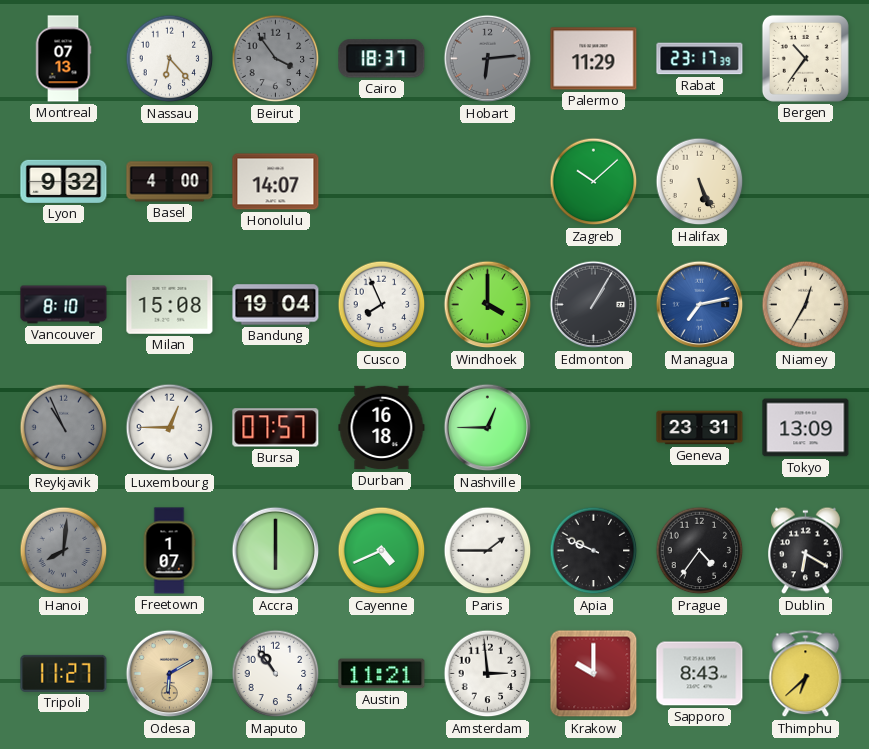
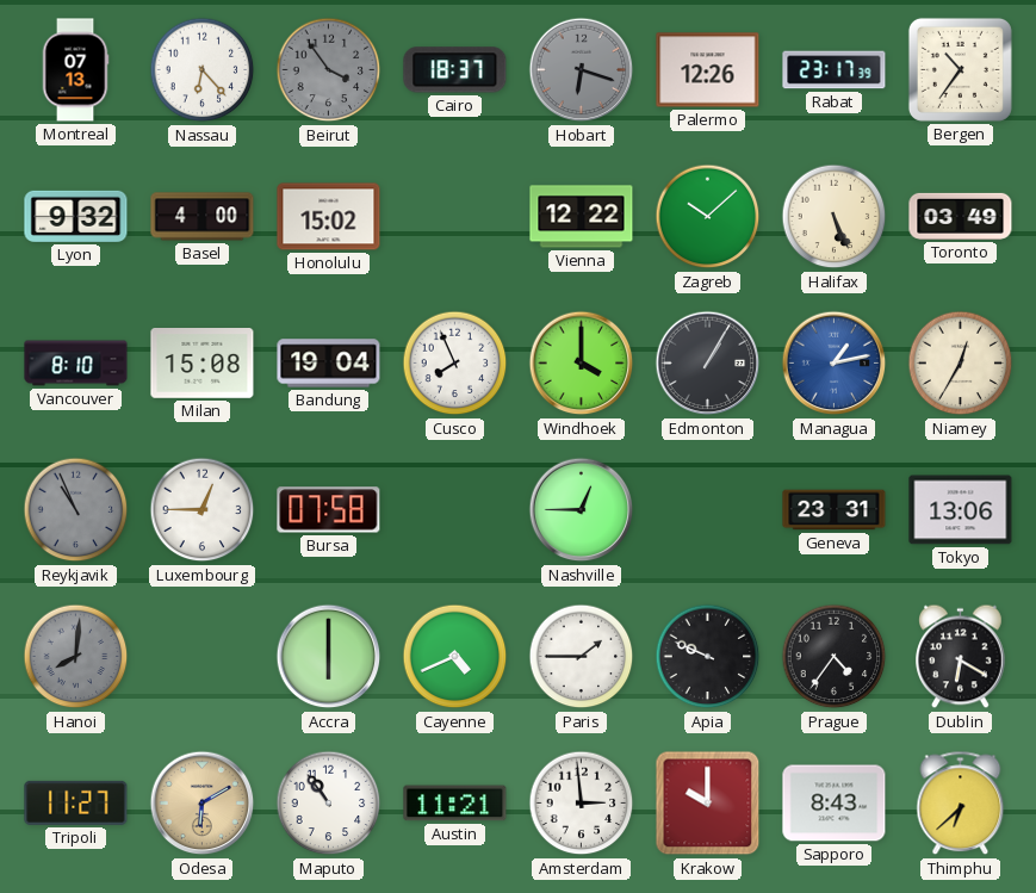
Hobart: 6:14 -> 6:18 (582, 70)
Palermo: 11:29 -> 12:26 (708, 70)
Honolulu: 14:07 -> 15:02 (329, 217)
Vienna: none -> 12:22 (582, 217)
Toronto: none -> 03:49 (961, 216)
Managua: 7:13 -> 1:13 (835, 364)
Bursa: 07:57 -> 07:58 (329, 510)
Durban: 16:18 -> none (382, 428)
Tokyo: 13:09 -> 13:06 (961, 510)
Freetown: 1:07 -> none (169, 551)
